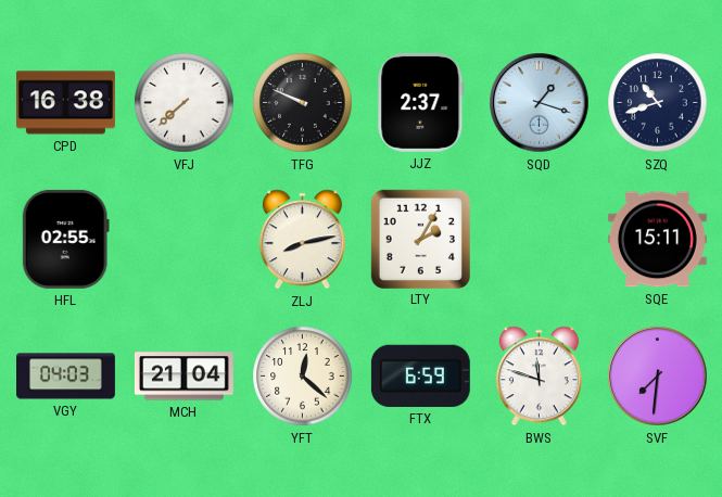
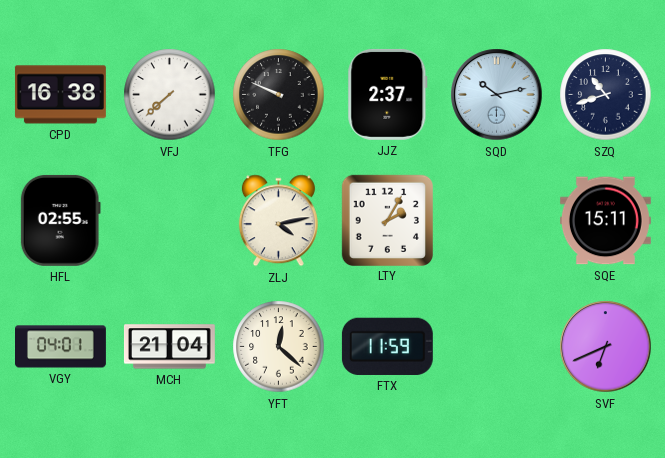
SQD: 1:18 -> 10:13 (497, 95)
ZLJ: 8:13 -> 4:13 (278, 221)
VGY: 04:03 -> 04:01 (61, 347)
FTX: 6:59 -> 11:59 (387, 346)
BWS: 11:48 -> none (539, 377)
SVF: 7:31 -> 6:41 (606, 347)
